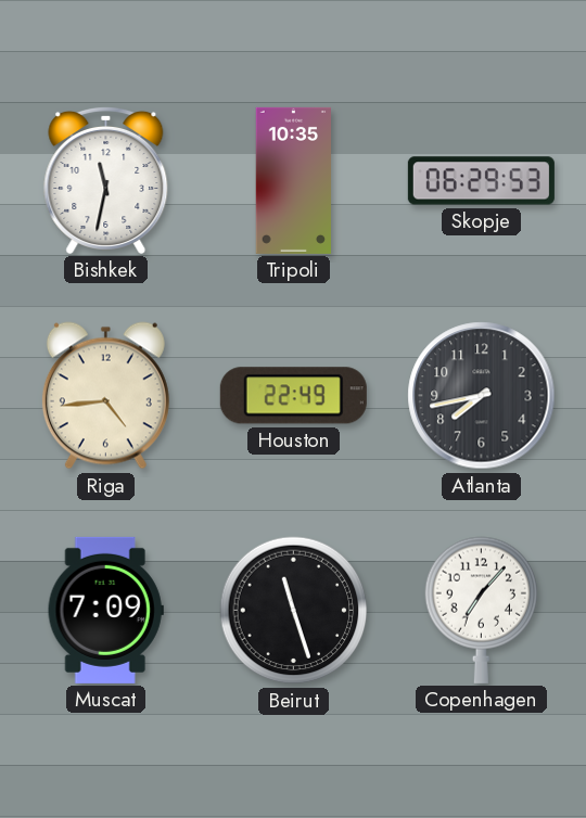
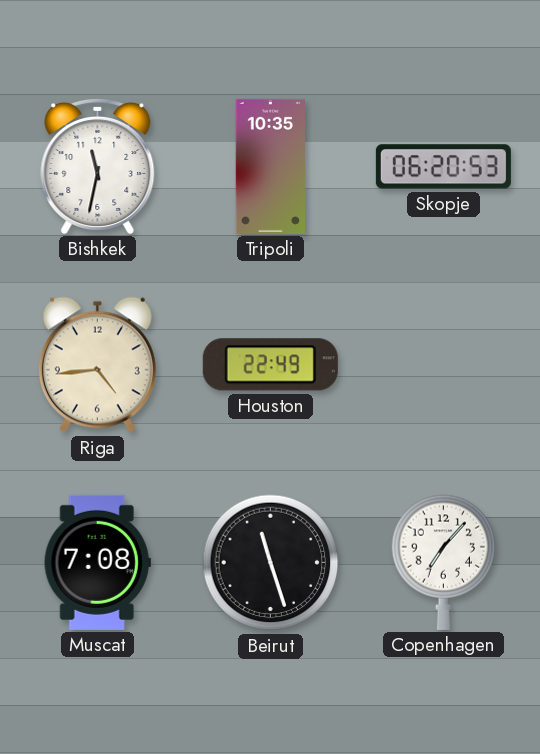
Skopje: 06:29 -> 06:20 (443, 167)
Atlanta: 7:43 -> none (482, 396)
Muscat: 7:09 -> 7:08 (97, 562)
